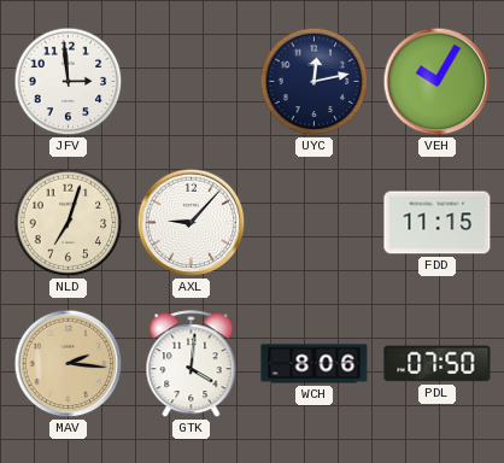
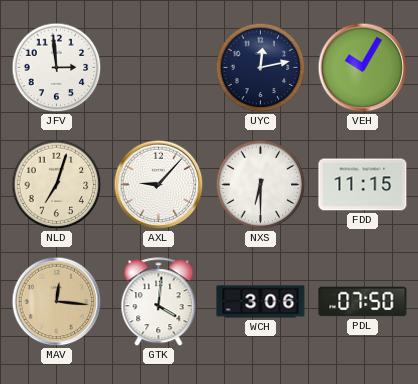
NXS: none -> 6:30 (261, 185)
MAV: 2:16 -> 12:16 (57, 302)
WCH: 8:06 -> 3:06 (261, 302)
